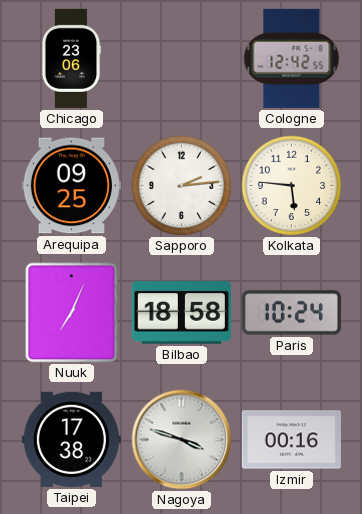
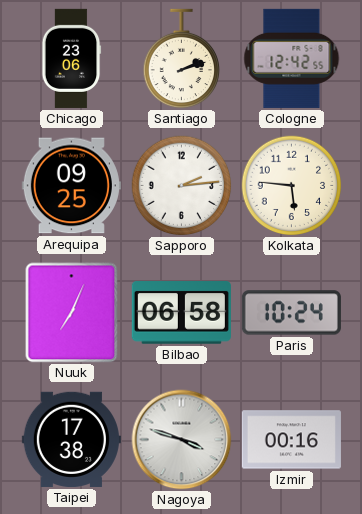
Santiago: none -> 2:12 (181, 59)
Bilbao: 18:58 -> 06:58 (181, 313)
